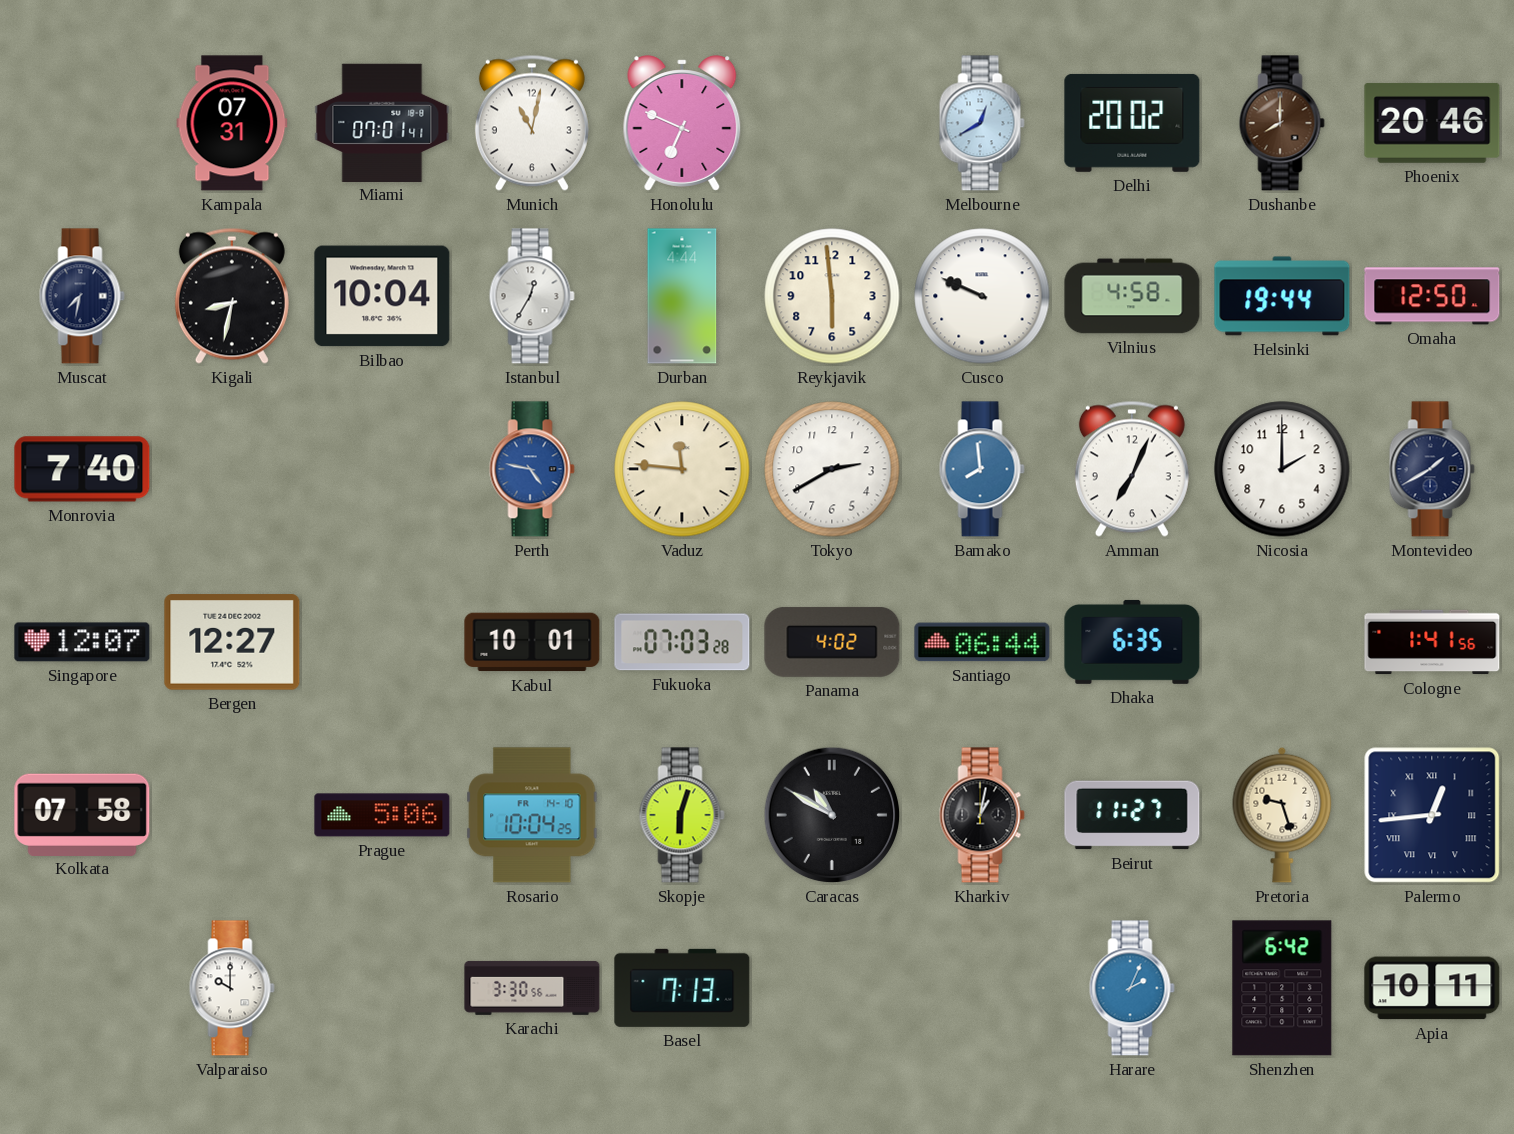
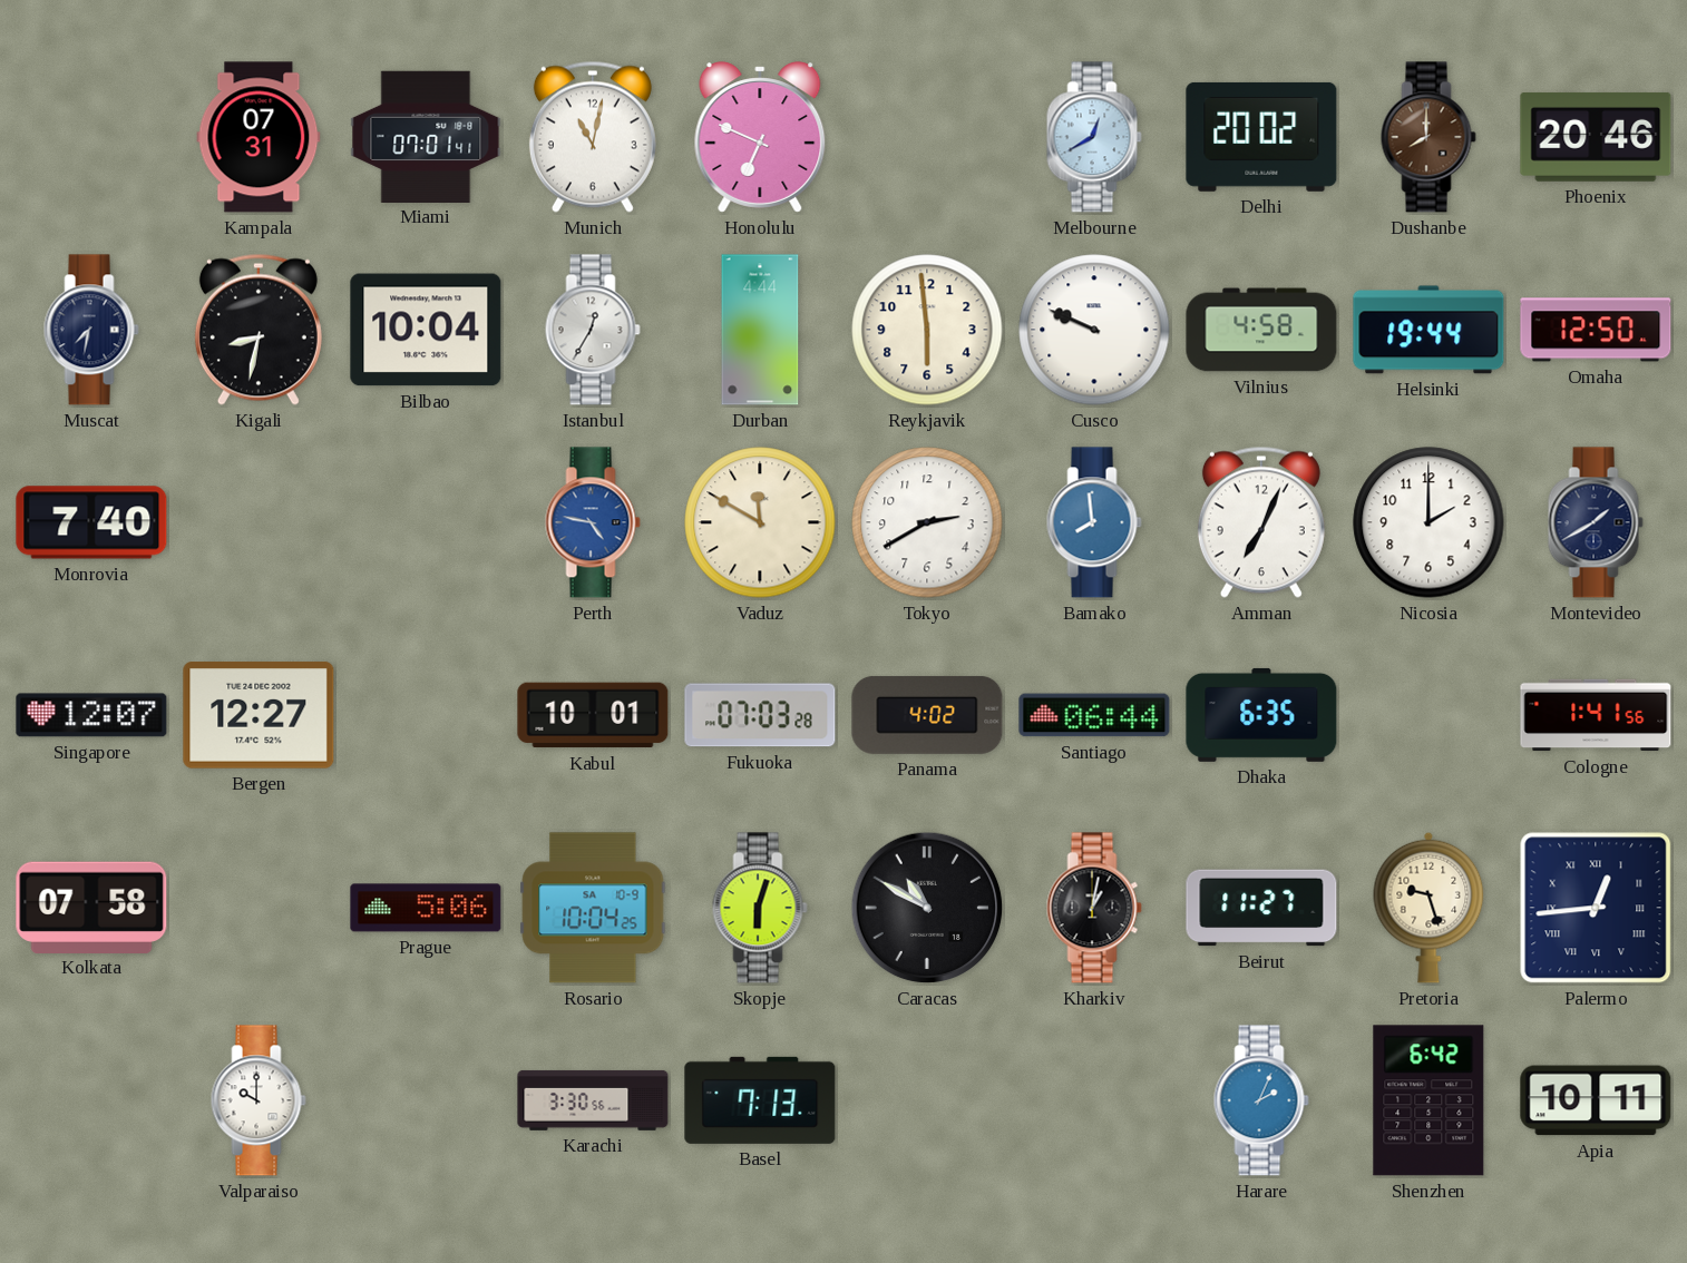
Vaduz: 11:46 -> 11:50 (760, 522)
Rosario date: FR 14-10 -> SA 10-9 (593, 908)
